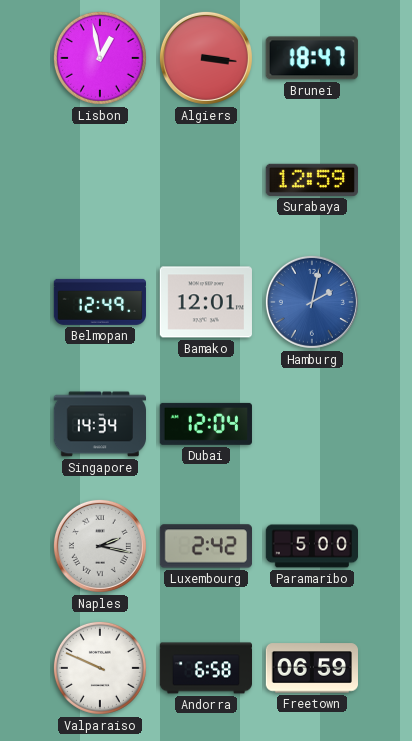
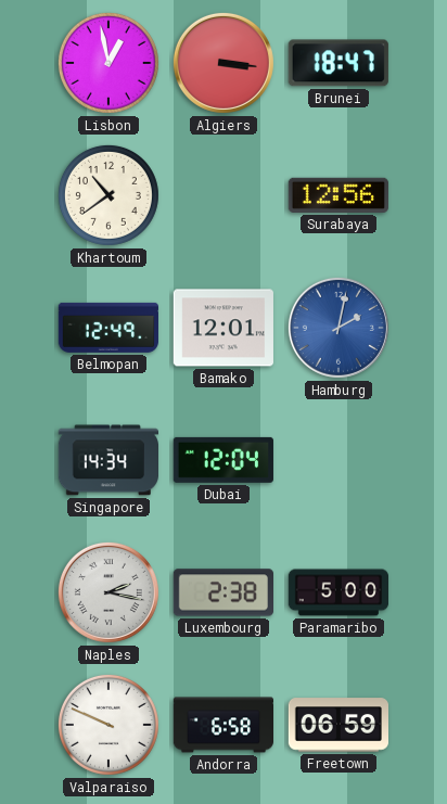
Khartoum: none -> 10:39 (108, 195)
Surabaya: 12:59 -> 12:56 (339, 195)
Luxembourg: 2:42 -> 2:38 (222, 592)
